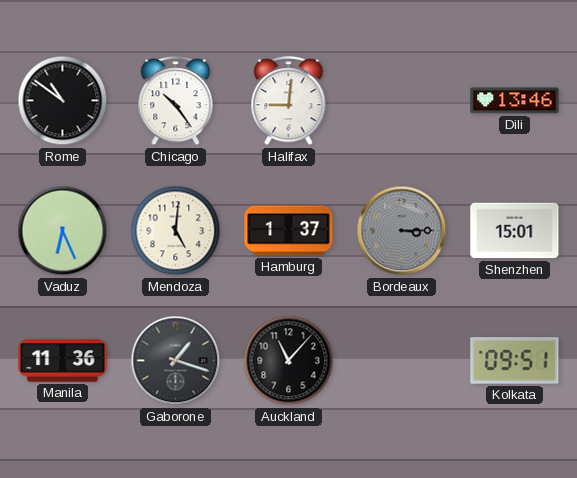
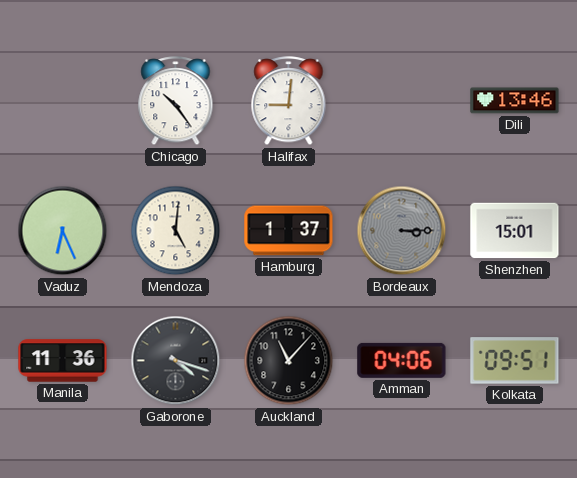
Rome: 10:51 -> none (63, 101)
Gaborone: 1:18 -> 4:18 (176, 361)
Amman: none -> 04:06 (402, 360)
